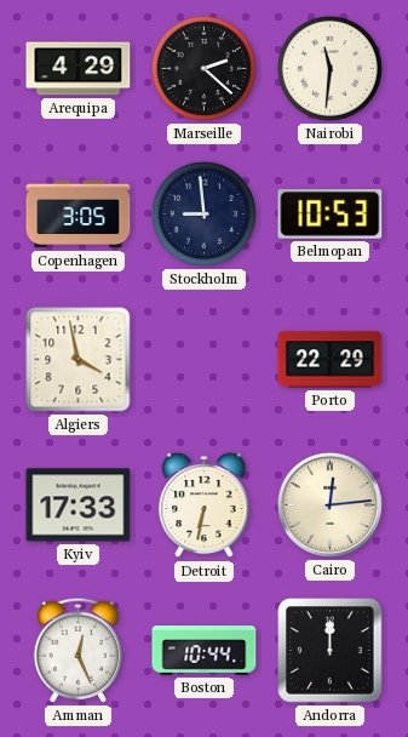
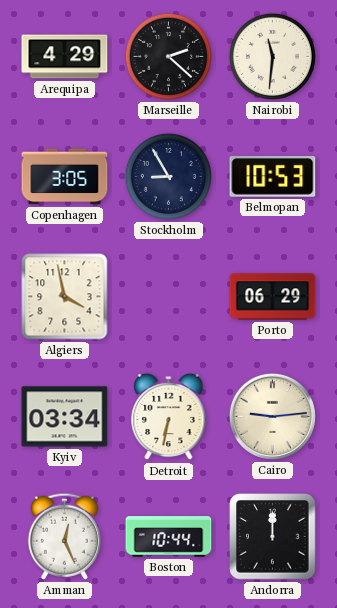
Stockholm: 8:59 -> 8:55 (168, 176)
Porto: 22:29 -> 06:29 (273, 297)
Kyiv: 17:33 -> 03:34 (65, 417)
Cairo: 12:14 -> 9:14 (272, 416)
